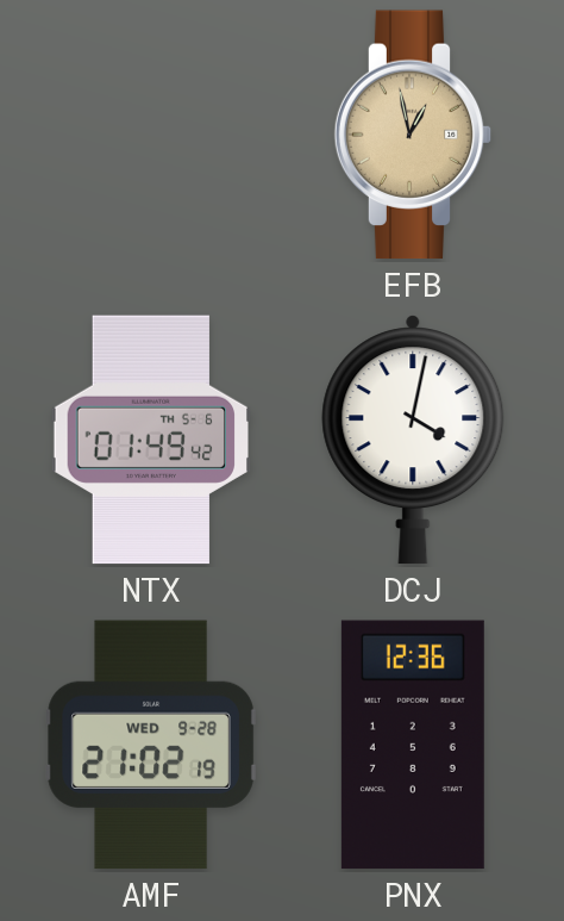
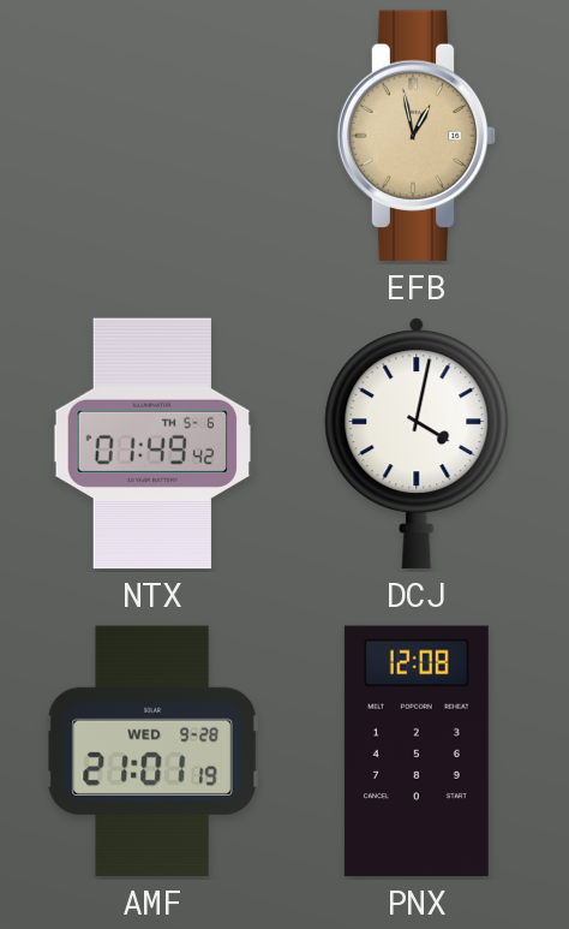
AMF: 21:02 -> 21:01 (152, 751)
PNX: 12:36 -> 12:08 (417, 751)
